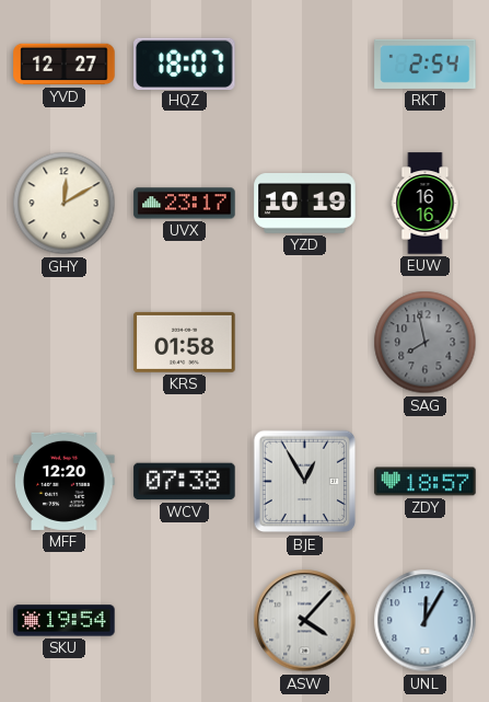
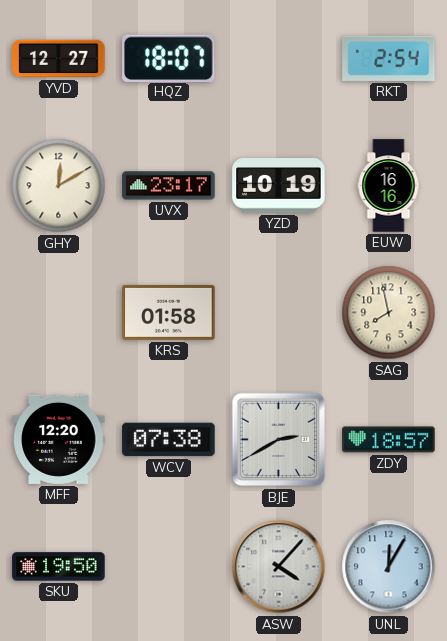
SAG dial: grey -> cream (389, 313)
BJE: 12:55 -> 2:40 (279, 440)
SKU: 19:54 -> 19:50 (59, 567)
